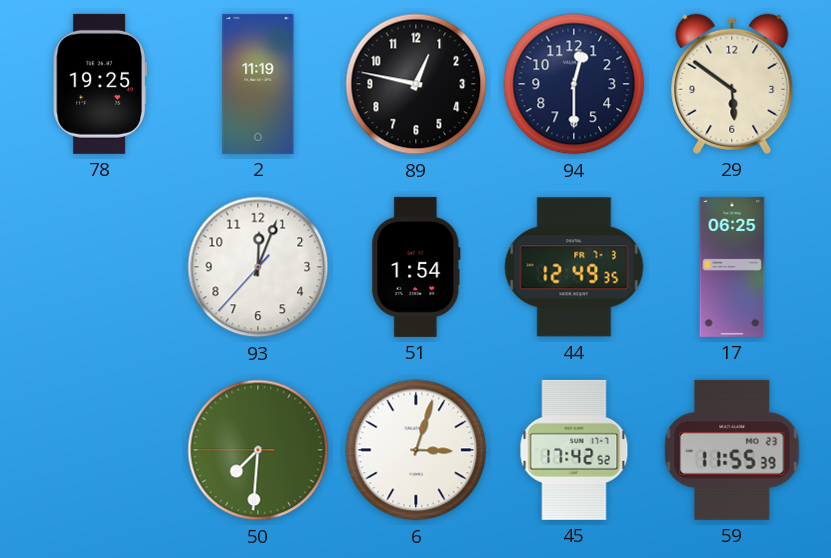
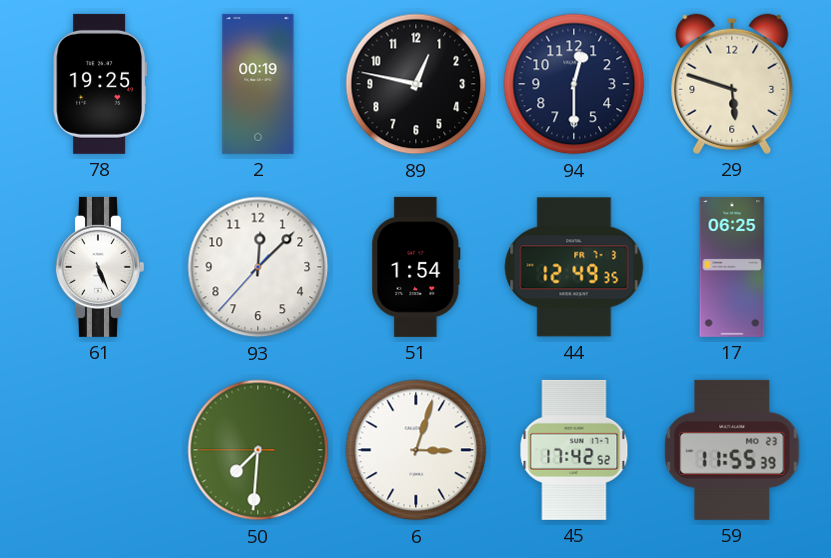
2: 11:19 -> 00:19 (258, 84)
29: 5:51 -> 5:48 (732, 84)
61: none -> 5:26 (99, 267)
93: 12:03 -> 12:07 (258, 267)
